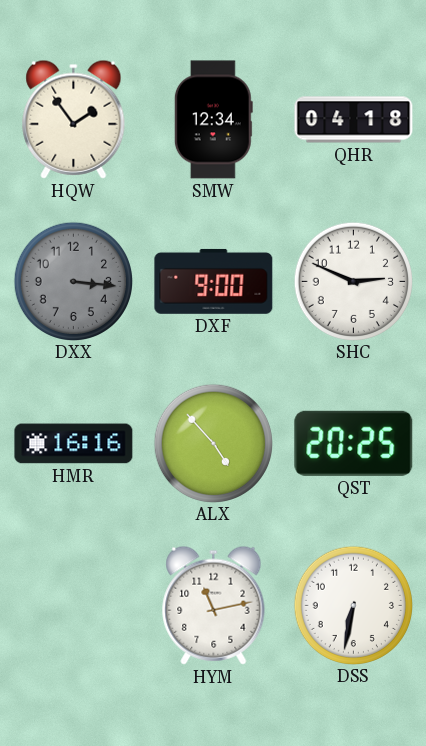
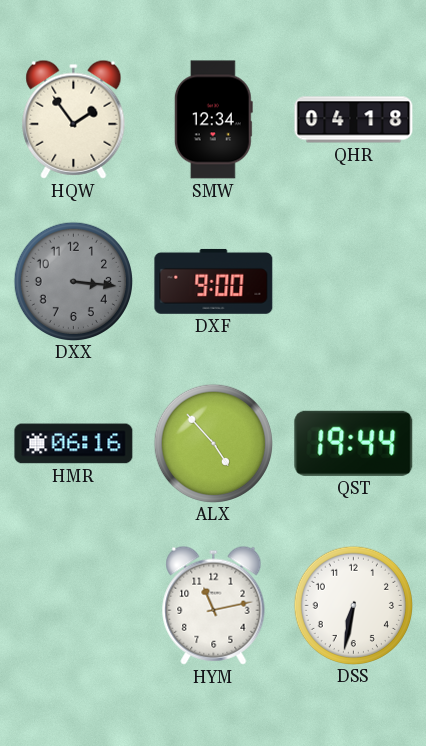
SHC: 2:49 -> none (353, 281)
HMR: 16:16 -> 06:16 (74, 444)
QST: 20:25 -> 19:44 (354, 443)
